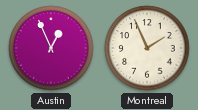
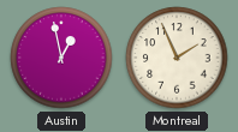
Austin: 12:56 -> 12:58 (61, 58)
